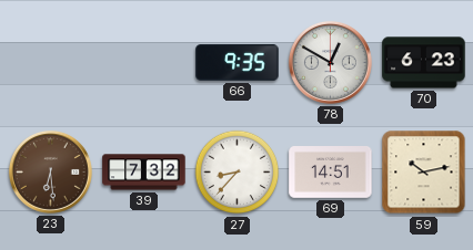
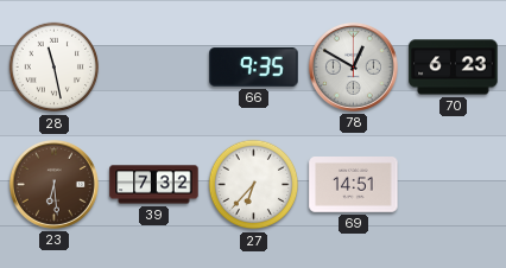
28: none -> 11:28 (55, 68)
27: 8:37 -> 6:37 (254, 185)
59: 10:13 -> none (424, 173)
